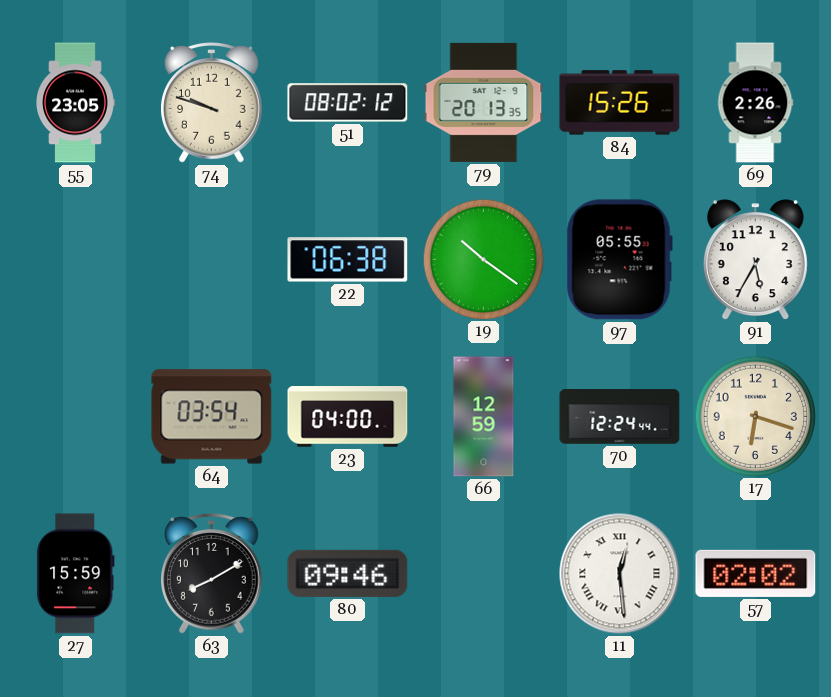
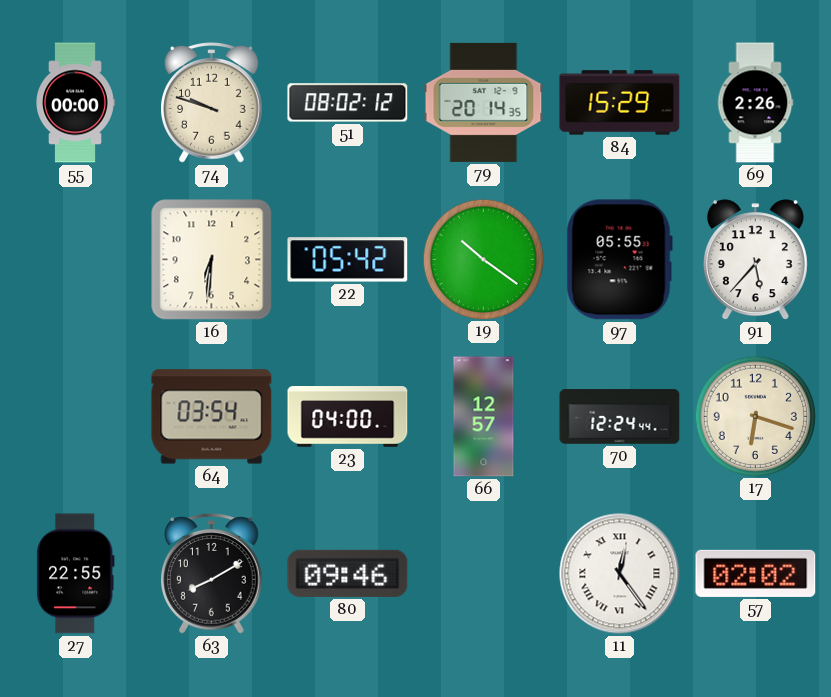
55: 23:05 -> 00:00 (75, 103)
79: 20:13 -> 20:14 (484, 102)
84: 15:26 -> 15:29 (620, 103)
16: none -> 6:31 (212, 260)
22: 06:38 -> 05:42 (348, 260)
91: 5:35 -> 5:37 (755, 260)
66: 12:59 -> 12:57 (484, 417)
27: 15:59 -> 22:55 (75, 574)
11: 12:29 -> 12:24 (620, 574)
